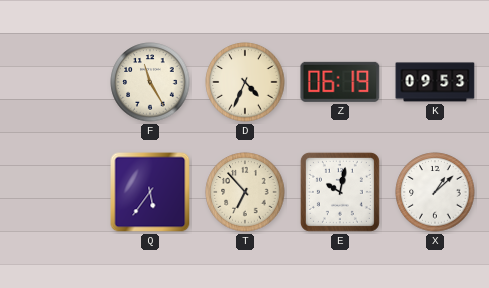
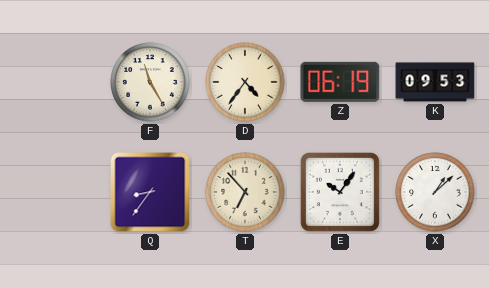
D: 4:34 -> 4:36 (245, 82)
Q: 5:36 -> 8:36 (150, 192)
E: 10:02 -> 10:06 (340, 192)
